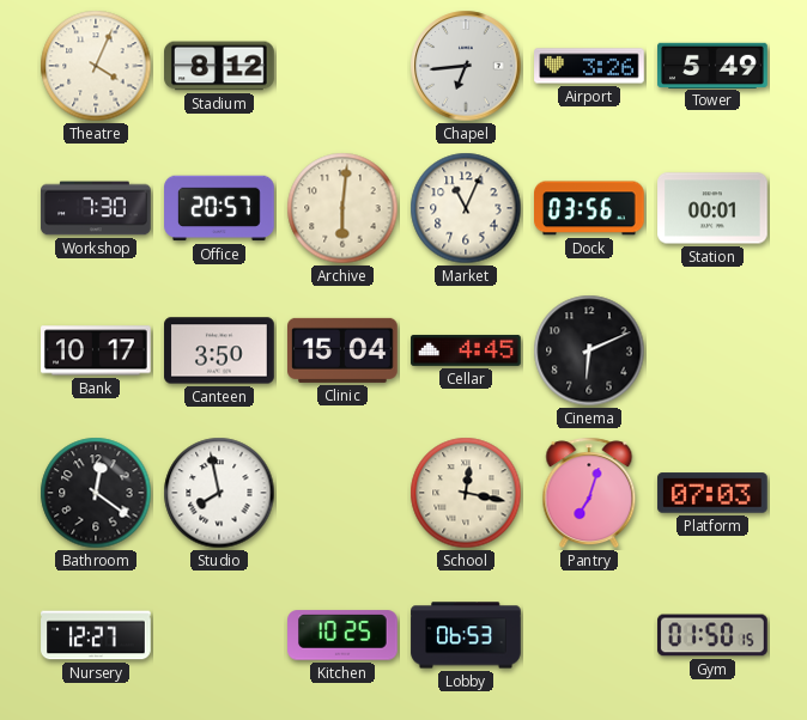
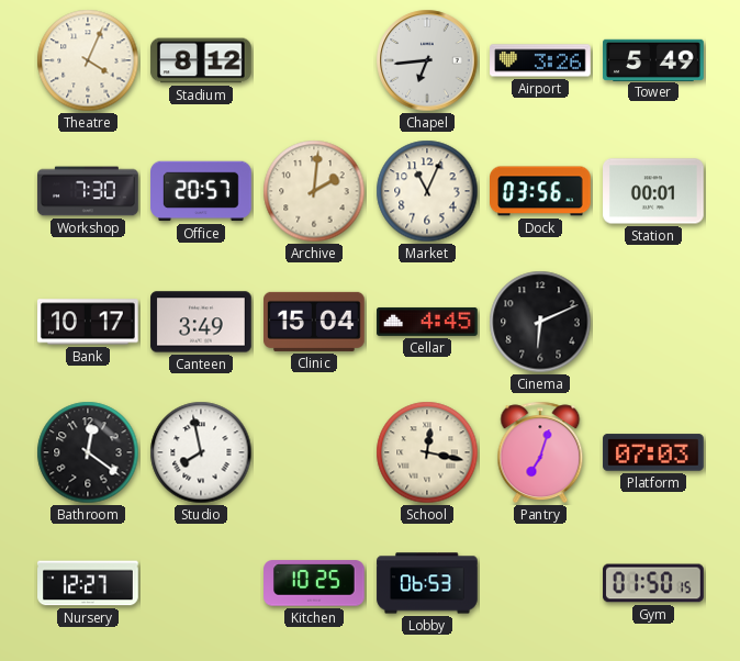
Archive: 6:01 -> 2:01 (314, 191)
Canteen: 3:50 -> 3:49 (201, 322)
